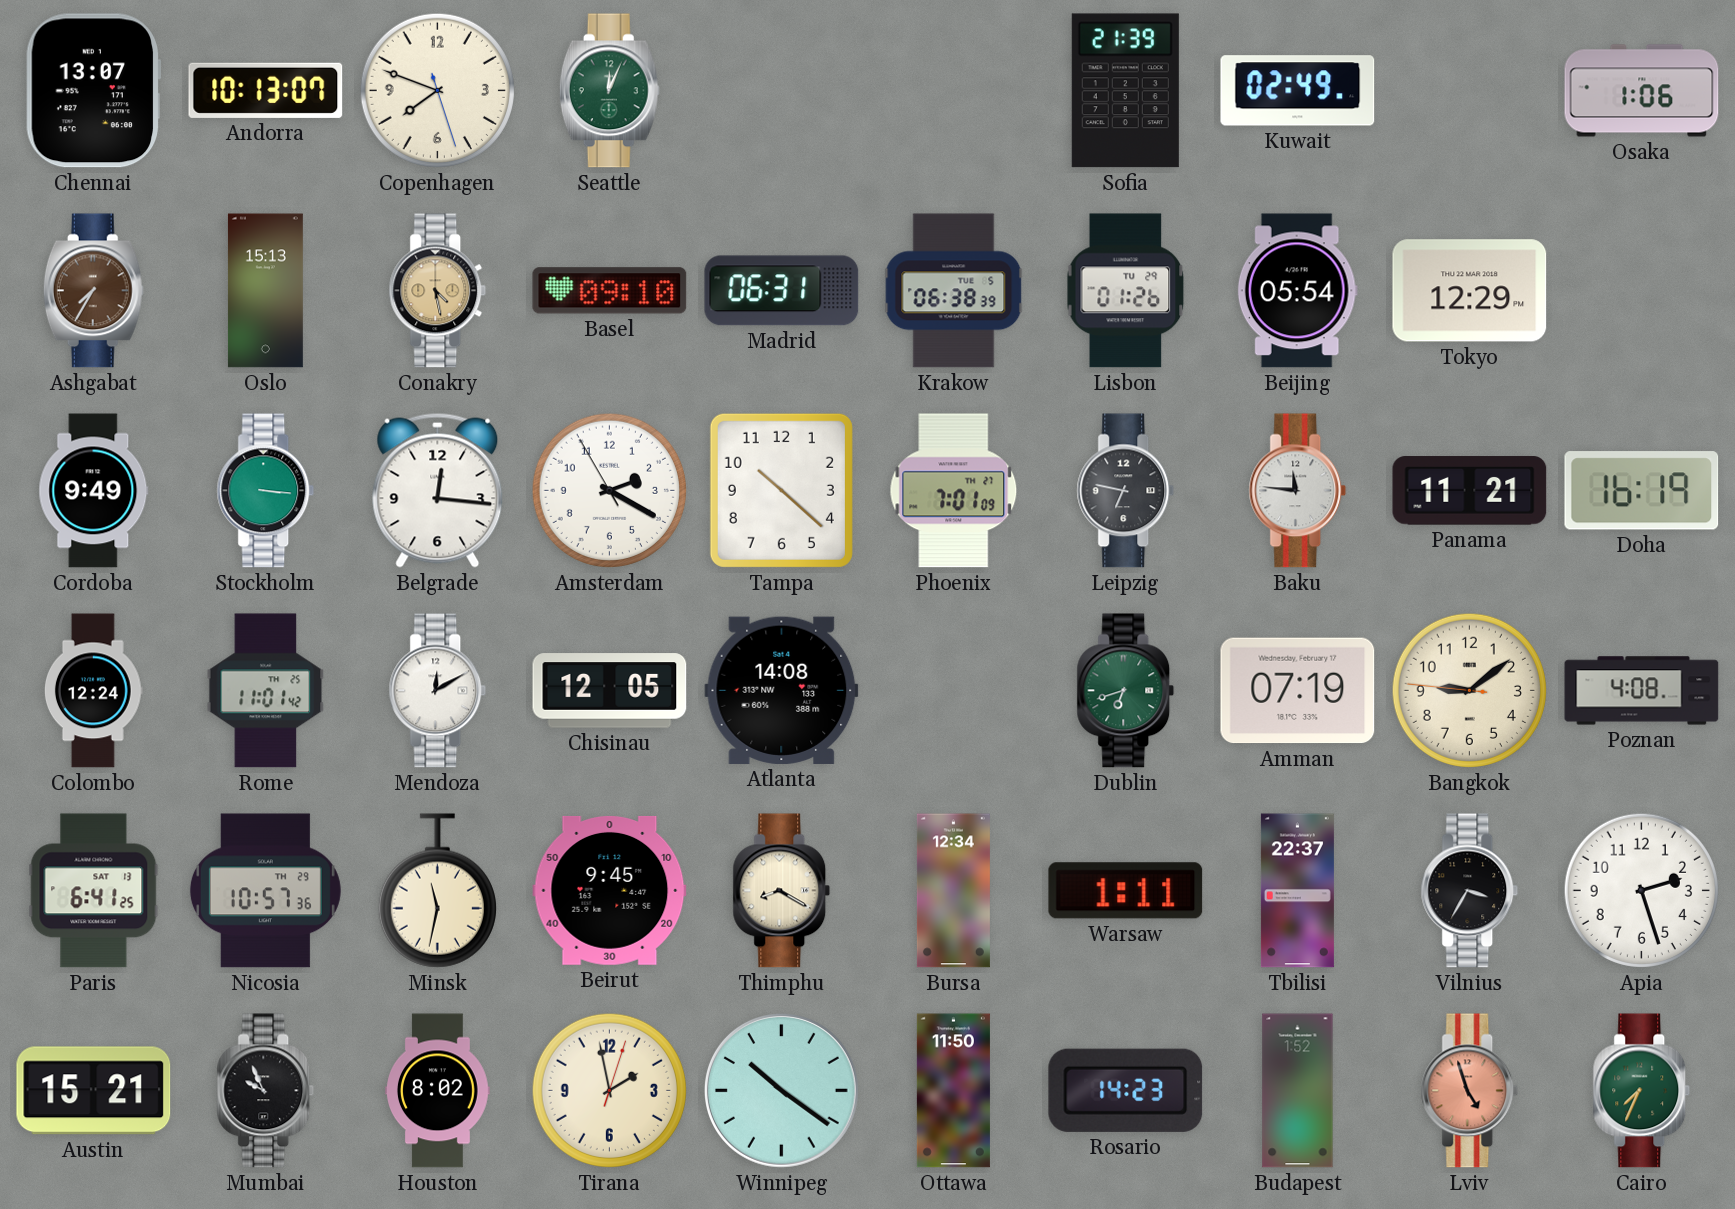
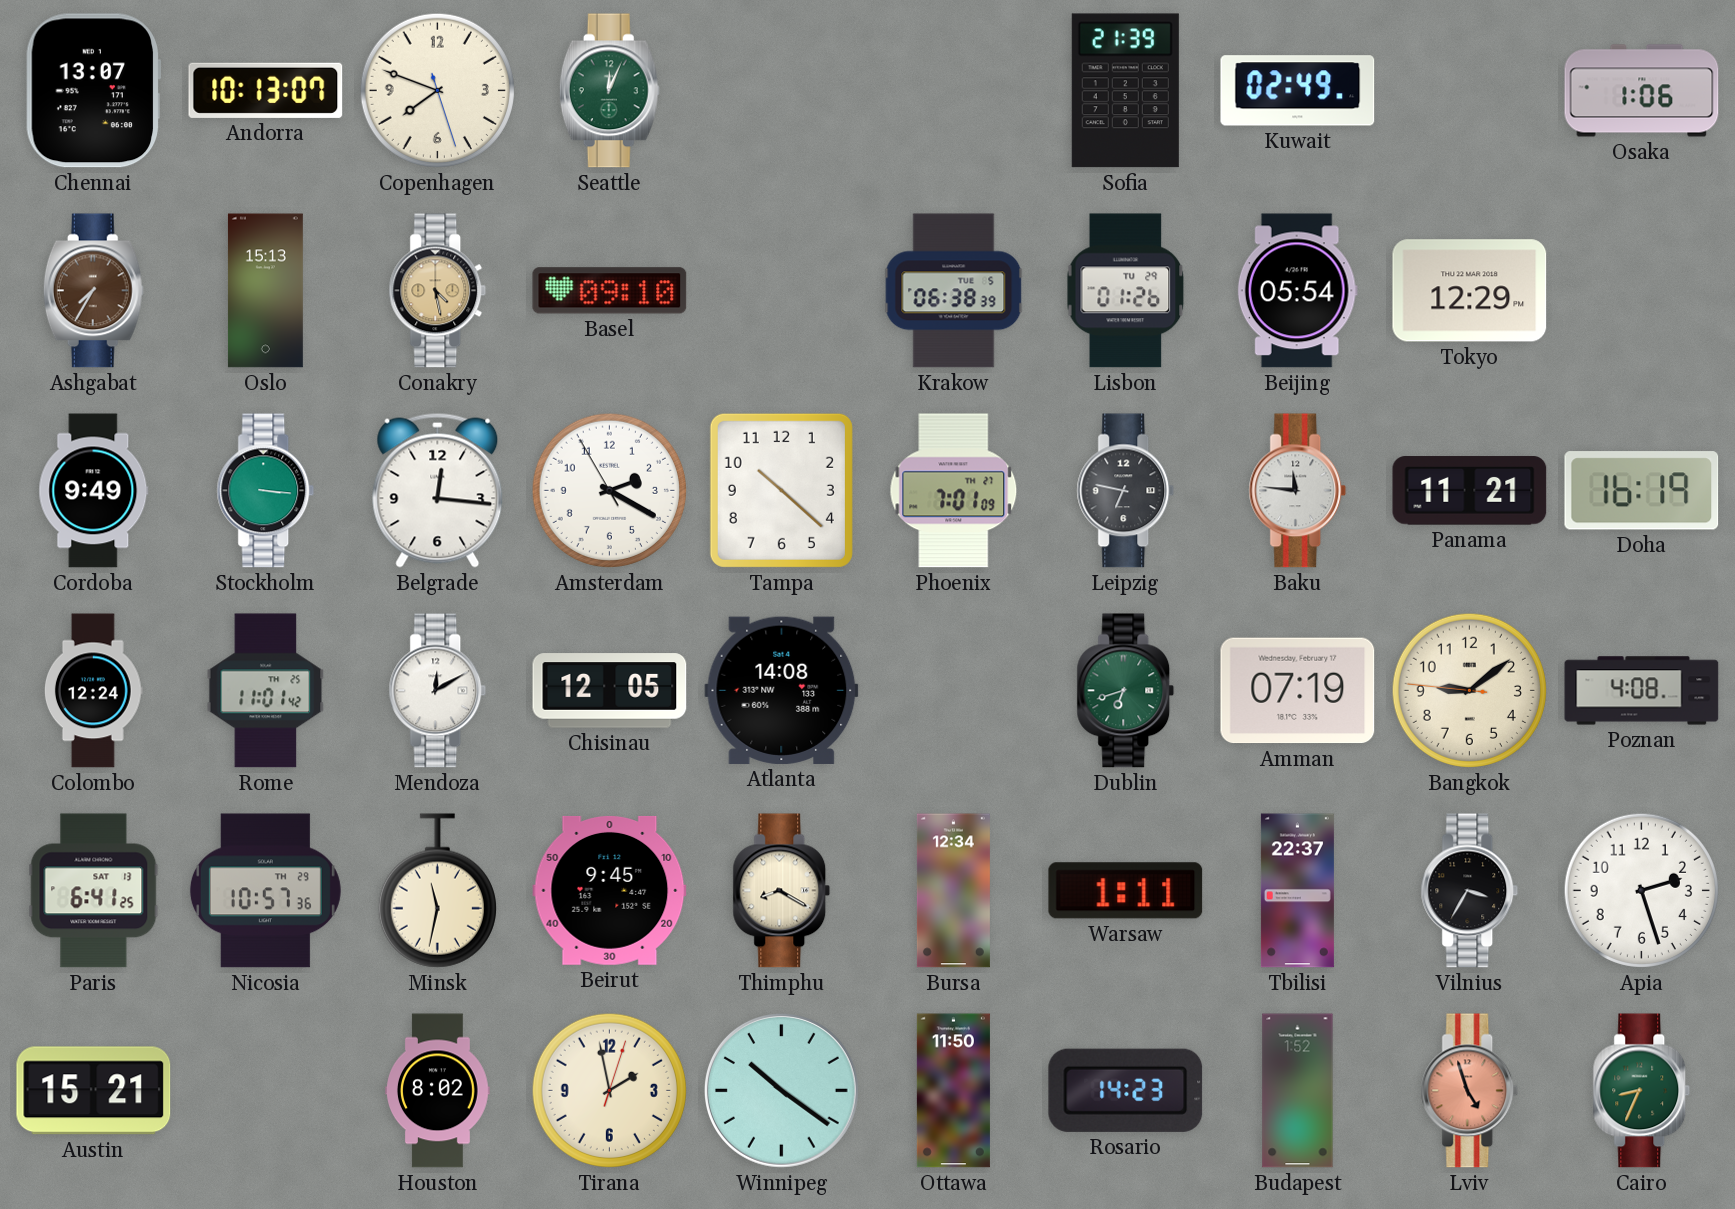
Madrid: 06:31 -> none (782, 291)
Mumbai: 9:56 -> none (266, 1091)
Cairo: 7:34 -> 8:34 (1642, 1091)
